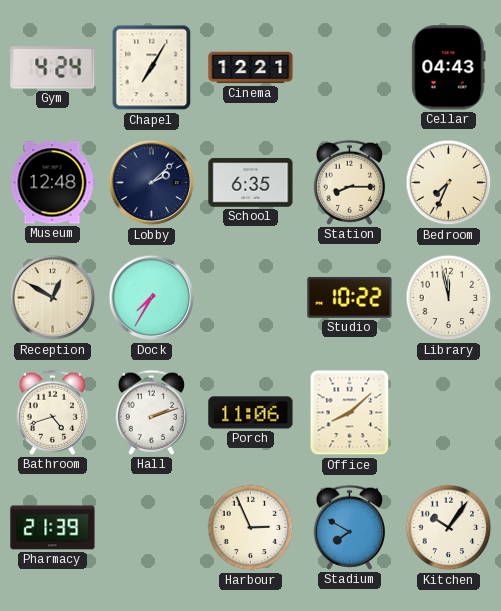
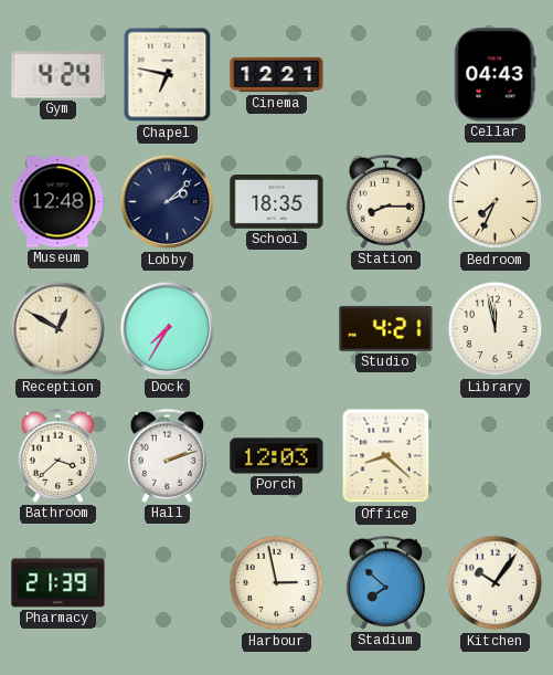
Chapel: 7:05 -> 6:47 (168, 75)
School: 6:35 -> 18:35 (277, 202)
Studio: 10:22 -> 4:21 (386, 328)
Bathroom: 4:42 -> 3:38 (57, 455)
Porch: 11:06 -> 12:03 (277, 456)
Office: 8:08 -> 8:22 (386, 456)
Harbour: 2:56 -> 2:58 (277, 583)
Stadium: 7:50 -> 7:52 (385, 582)
